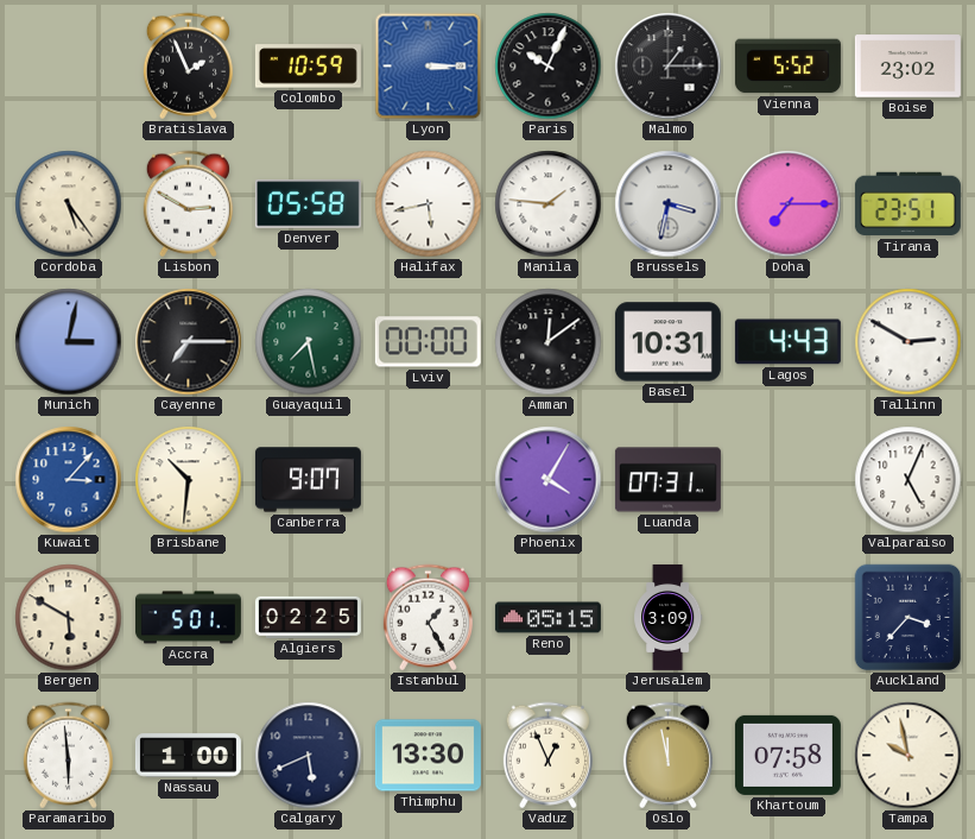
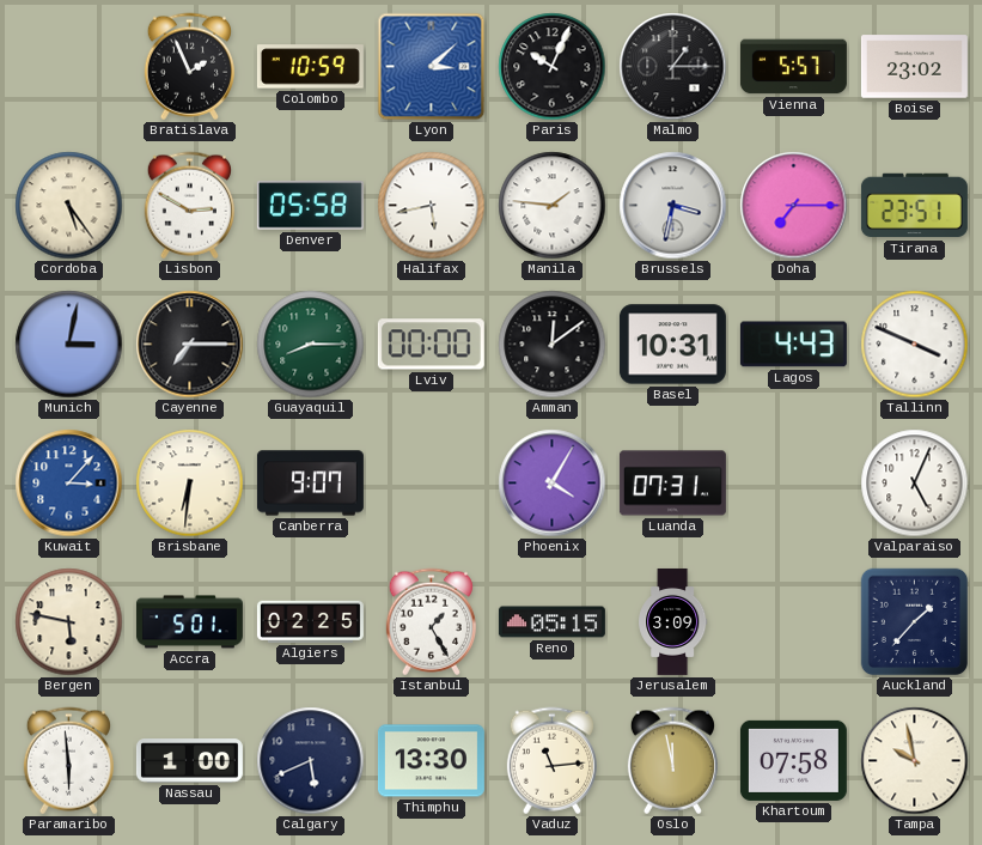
Lyon: 3:15 -> 3:08 (432, 67)
Vienna: 5:52 -> 5:57 (793, 67)
Guayaquil: 7:28 -> 8:15 (311, 345)
Tallinn: 2:50 -> 3:49 (915, 345)
Brisbane: 10:31 -> 6:31 (190, 484)
Bergen: 5:50 -> 5:47 (69, 622)
Auckland: 3:37 -> 1:37 (915, 622)
Vaduz: 12:56 -> 11:14 (551, 761)
